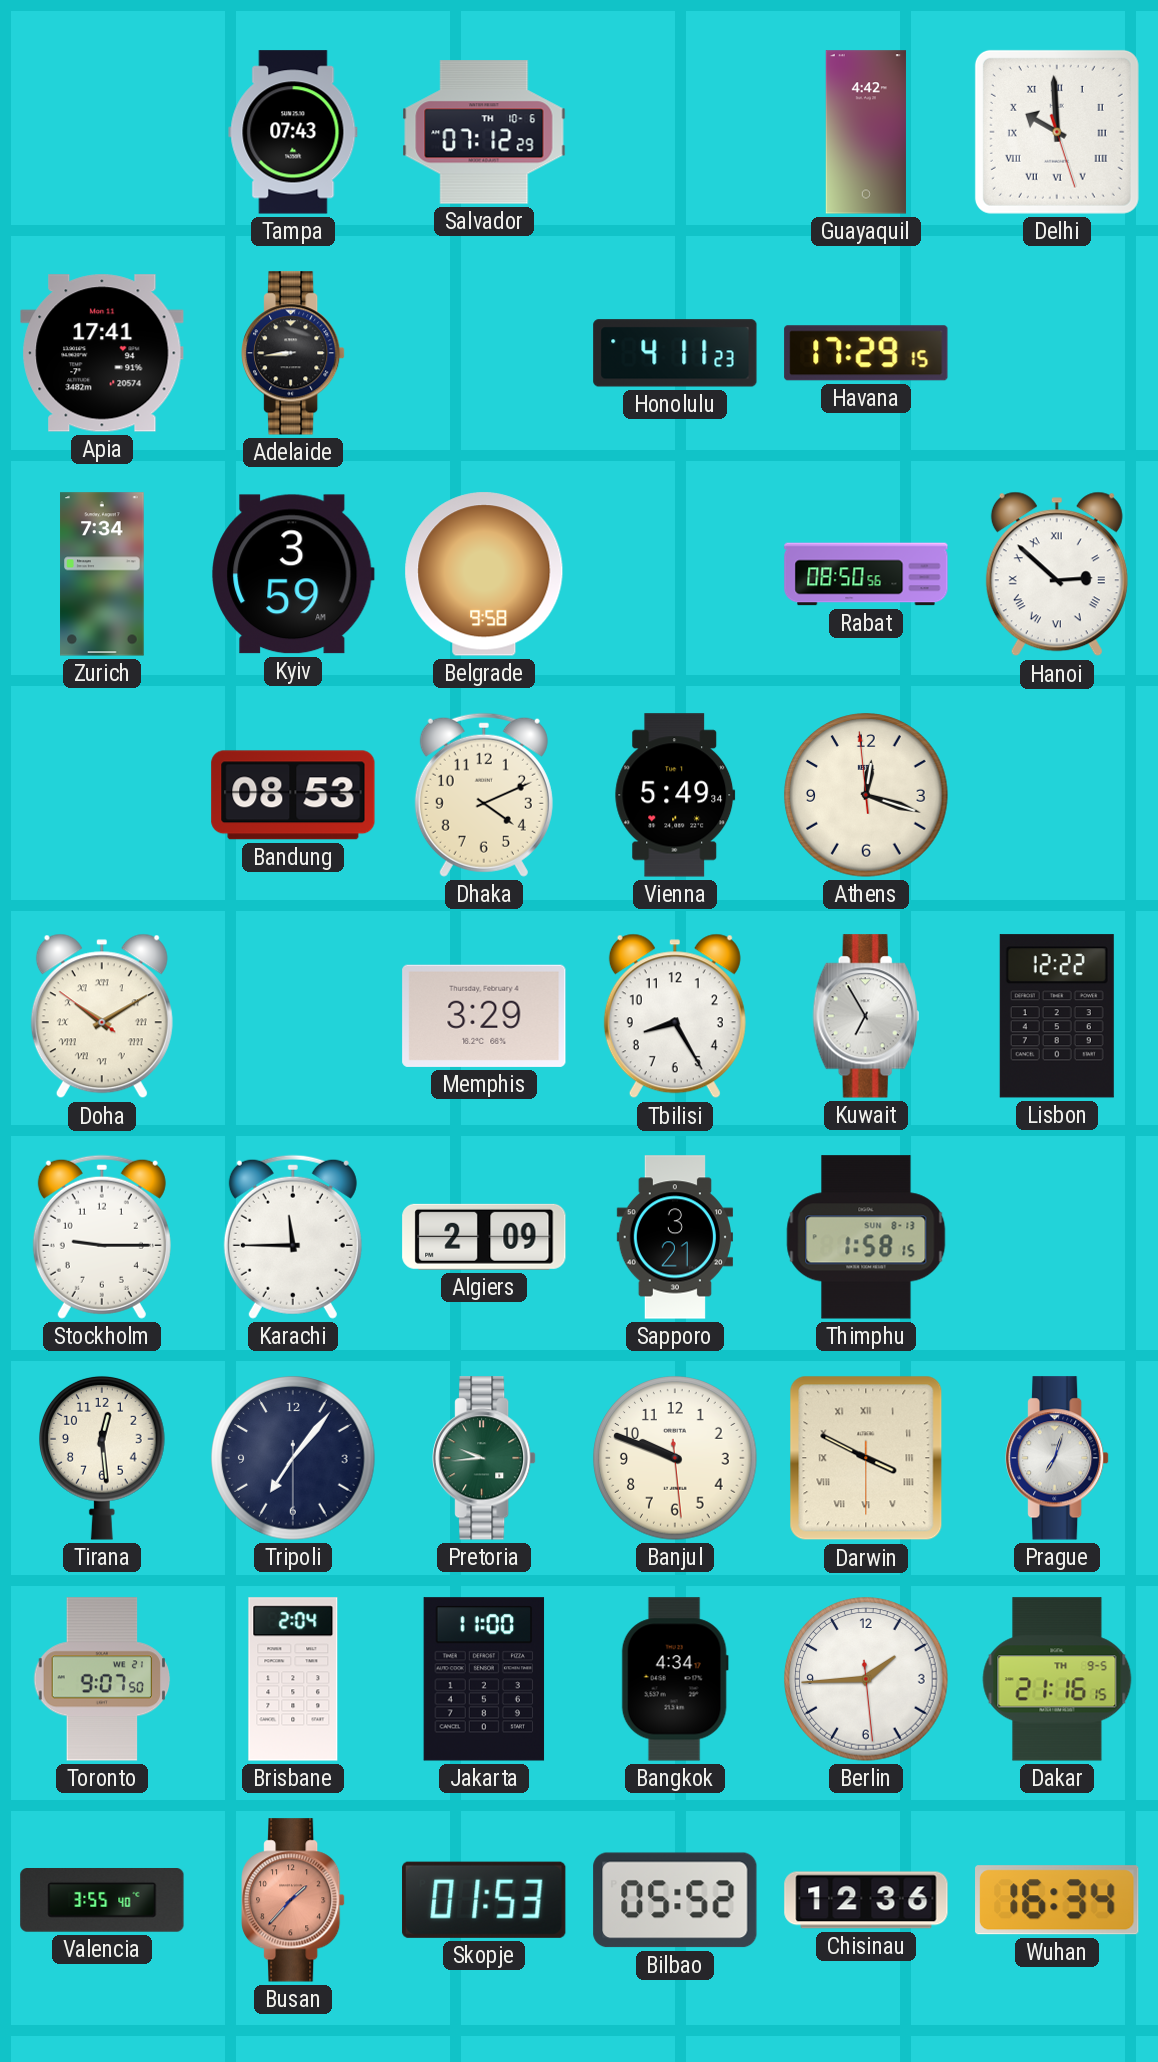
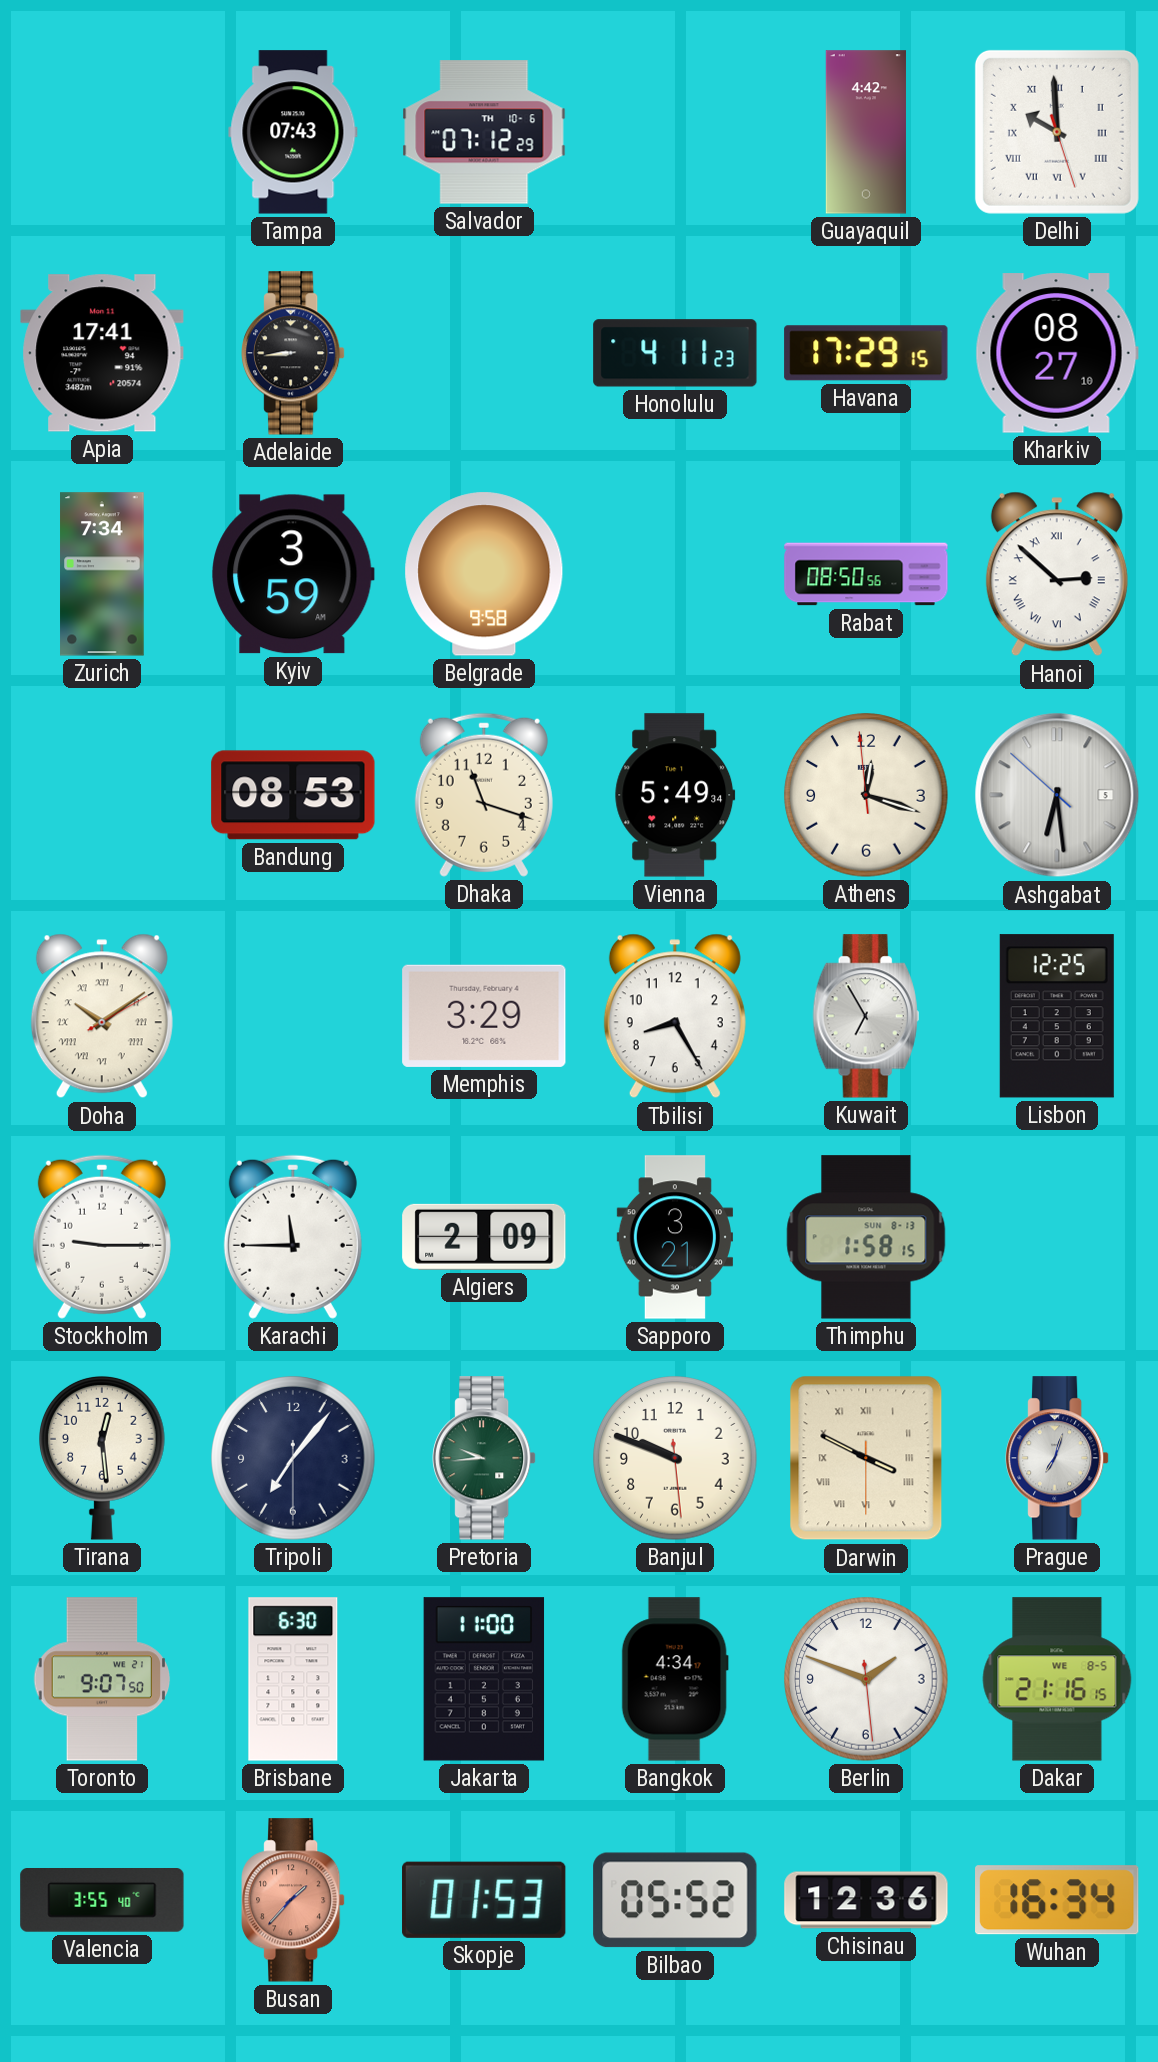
Kharkiv: none -> 08:27 (1057, 353)
Dhaka: 4:11 -> 11:18 (484, 795)
Ashgabat: none -> 6:28 (1057, 795)
Doha: 10:09:51 -> 10:09:10 (102, 1016)
Lisbon: 12:22 -> 12:25 (1057, 1016)
Brisbane: 2:04 -> 6:30 (293, 1679)
Berlin: 1:44 -> 1:48 (866, 1679)
Dakar date: TH 9-5 -> WE 8-5 (1057, 1679)
